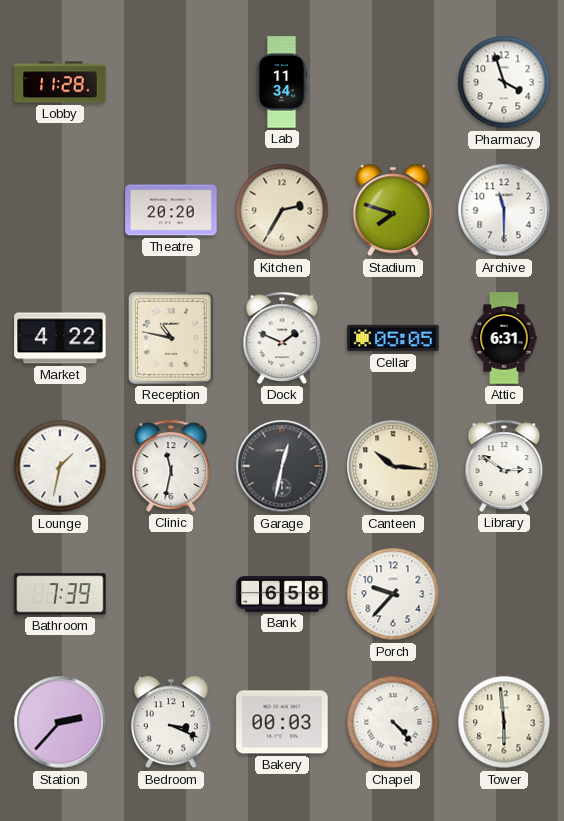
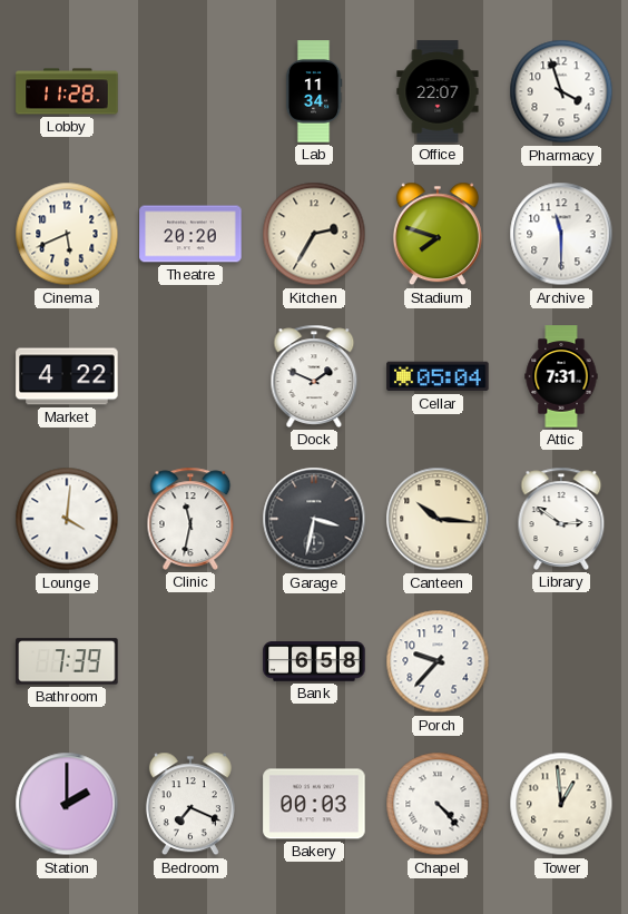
Office: none -> 22:07 (438, 91)
Cinema: none -> 5:41 (67, 234)
Reception: 10:47 -> none (171, 338)
Cellar: 05:05 -> 05:04 (438, 376)
Attic: 6:31 -> 7:31 (561, 376)
Lounge: 1:32 -> 4:01 (67, 519)
Garage: 12:32 -> 3:32 (314, 519)
Station: 2:37 -> 2:00 (67, 804)
Bedroom: 3:19 -> 7:19 (190, 804)
Tower: 5:59 -> 12:59 (561, 804)
